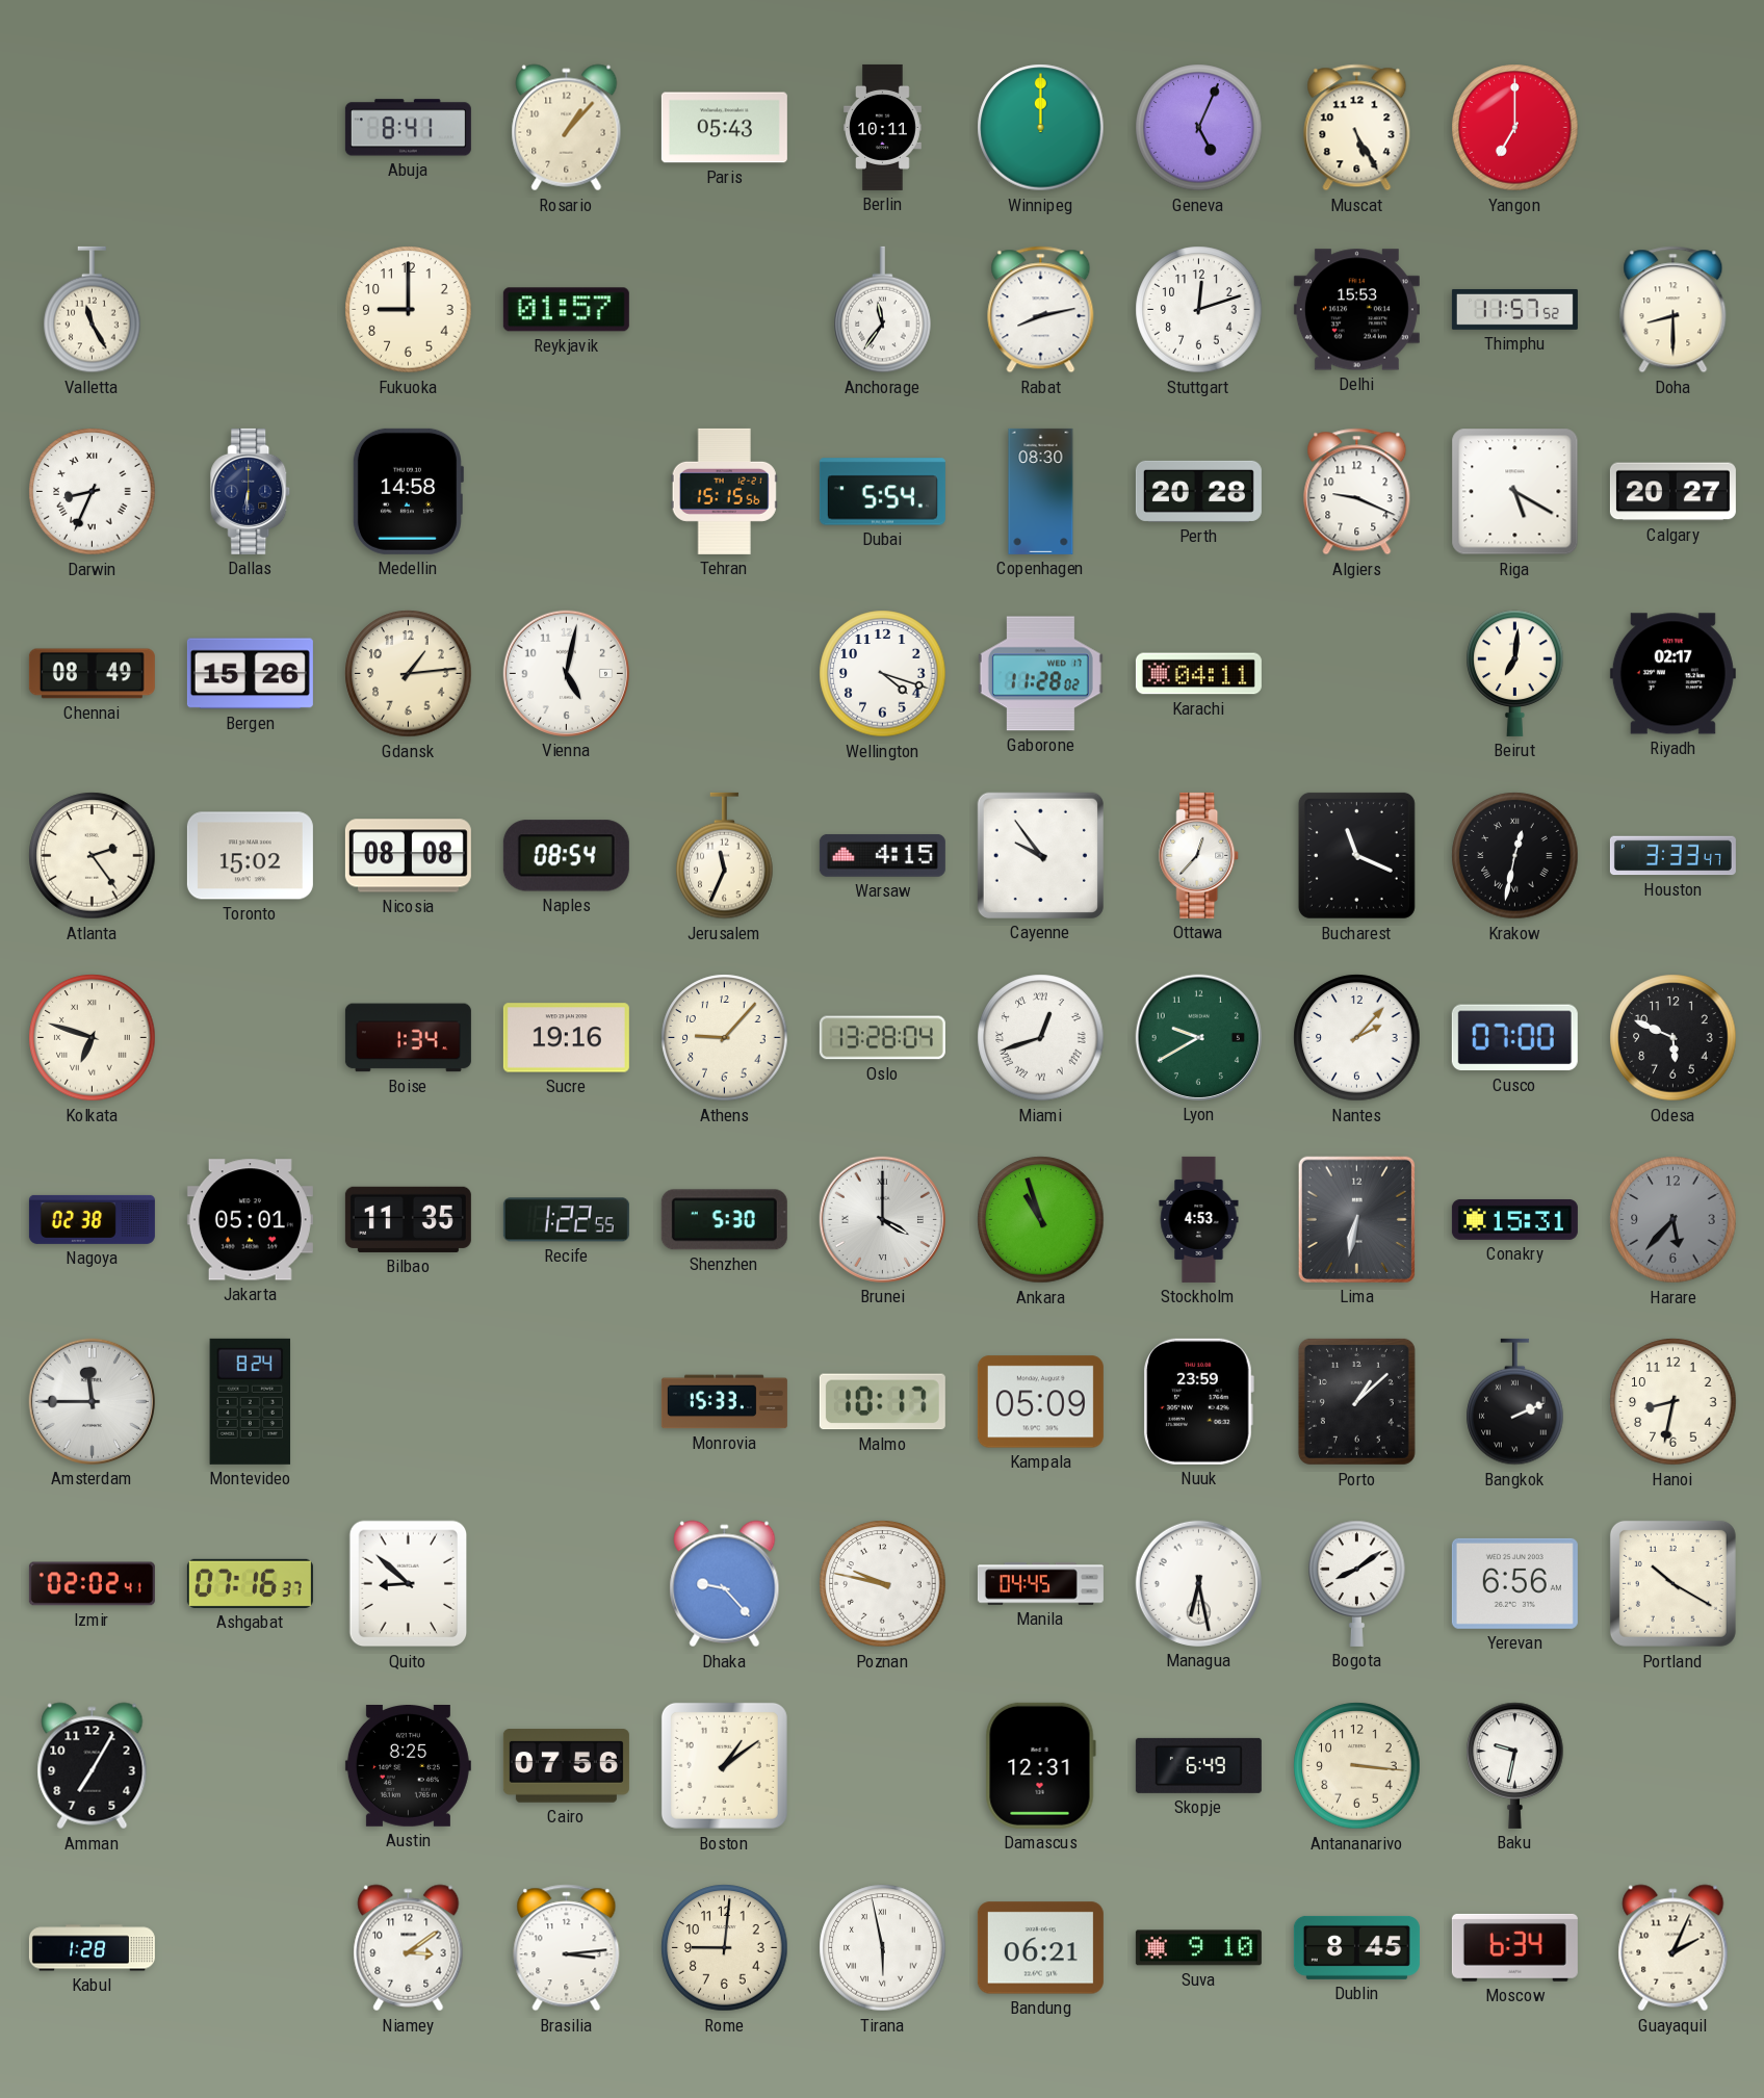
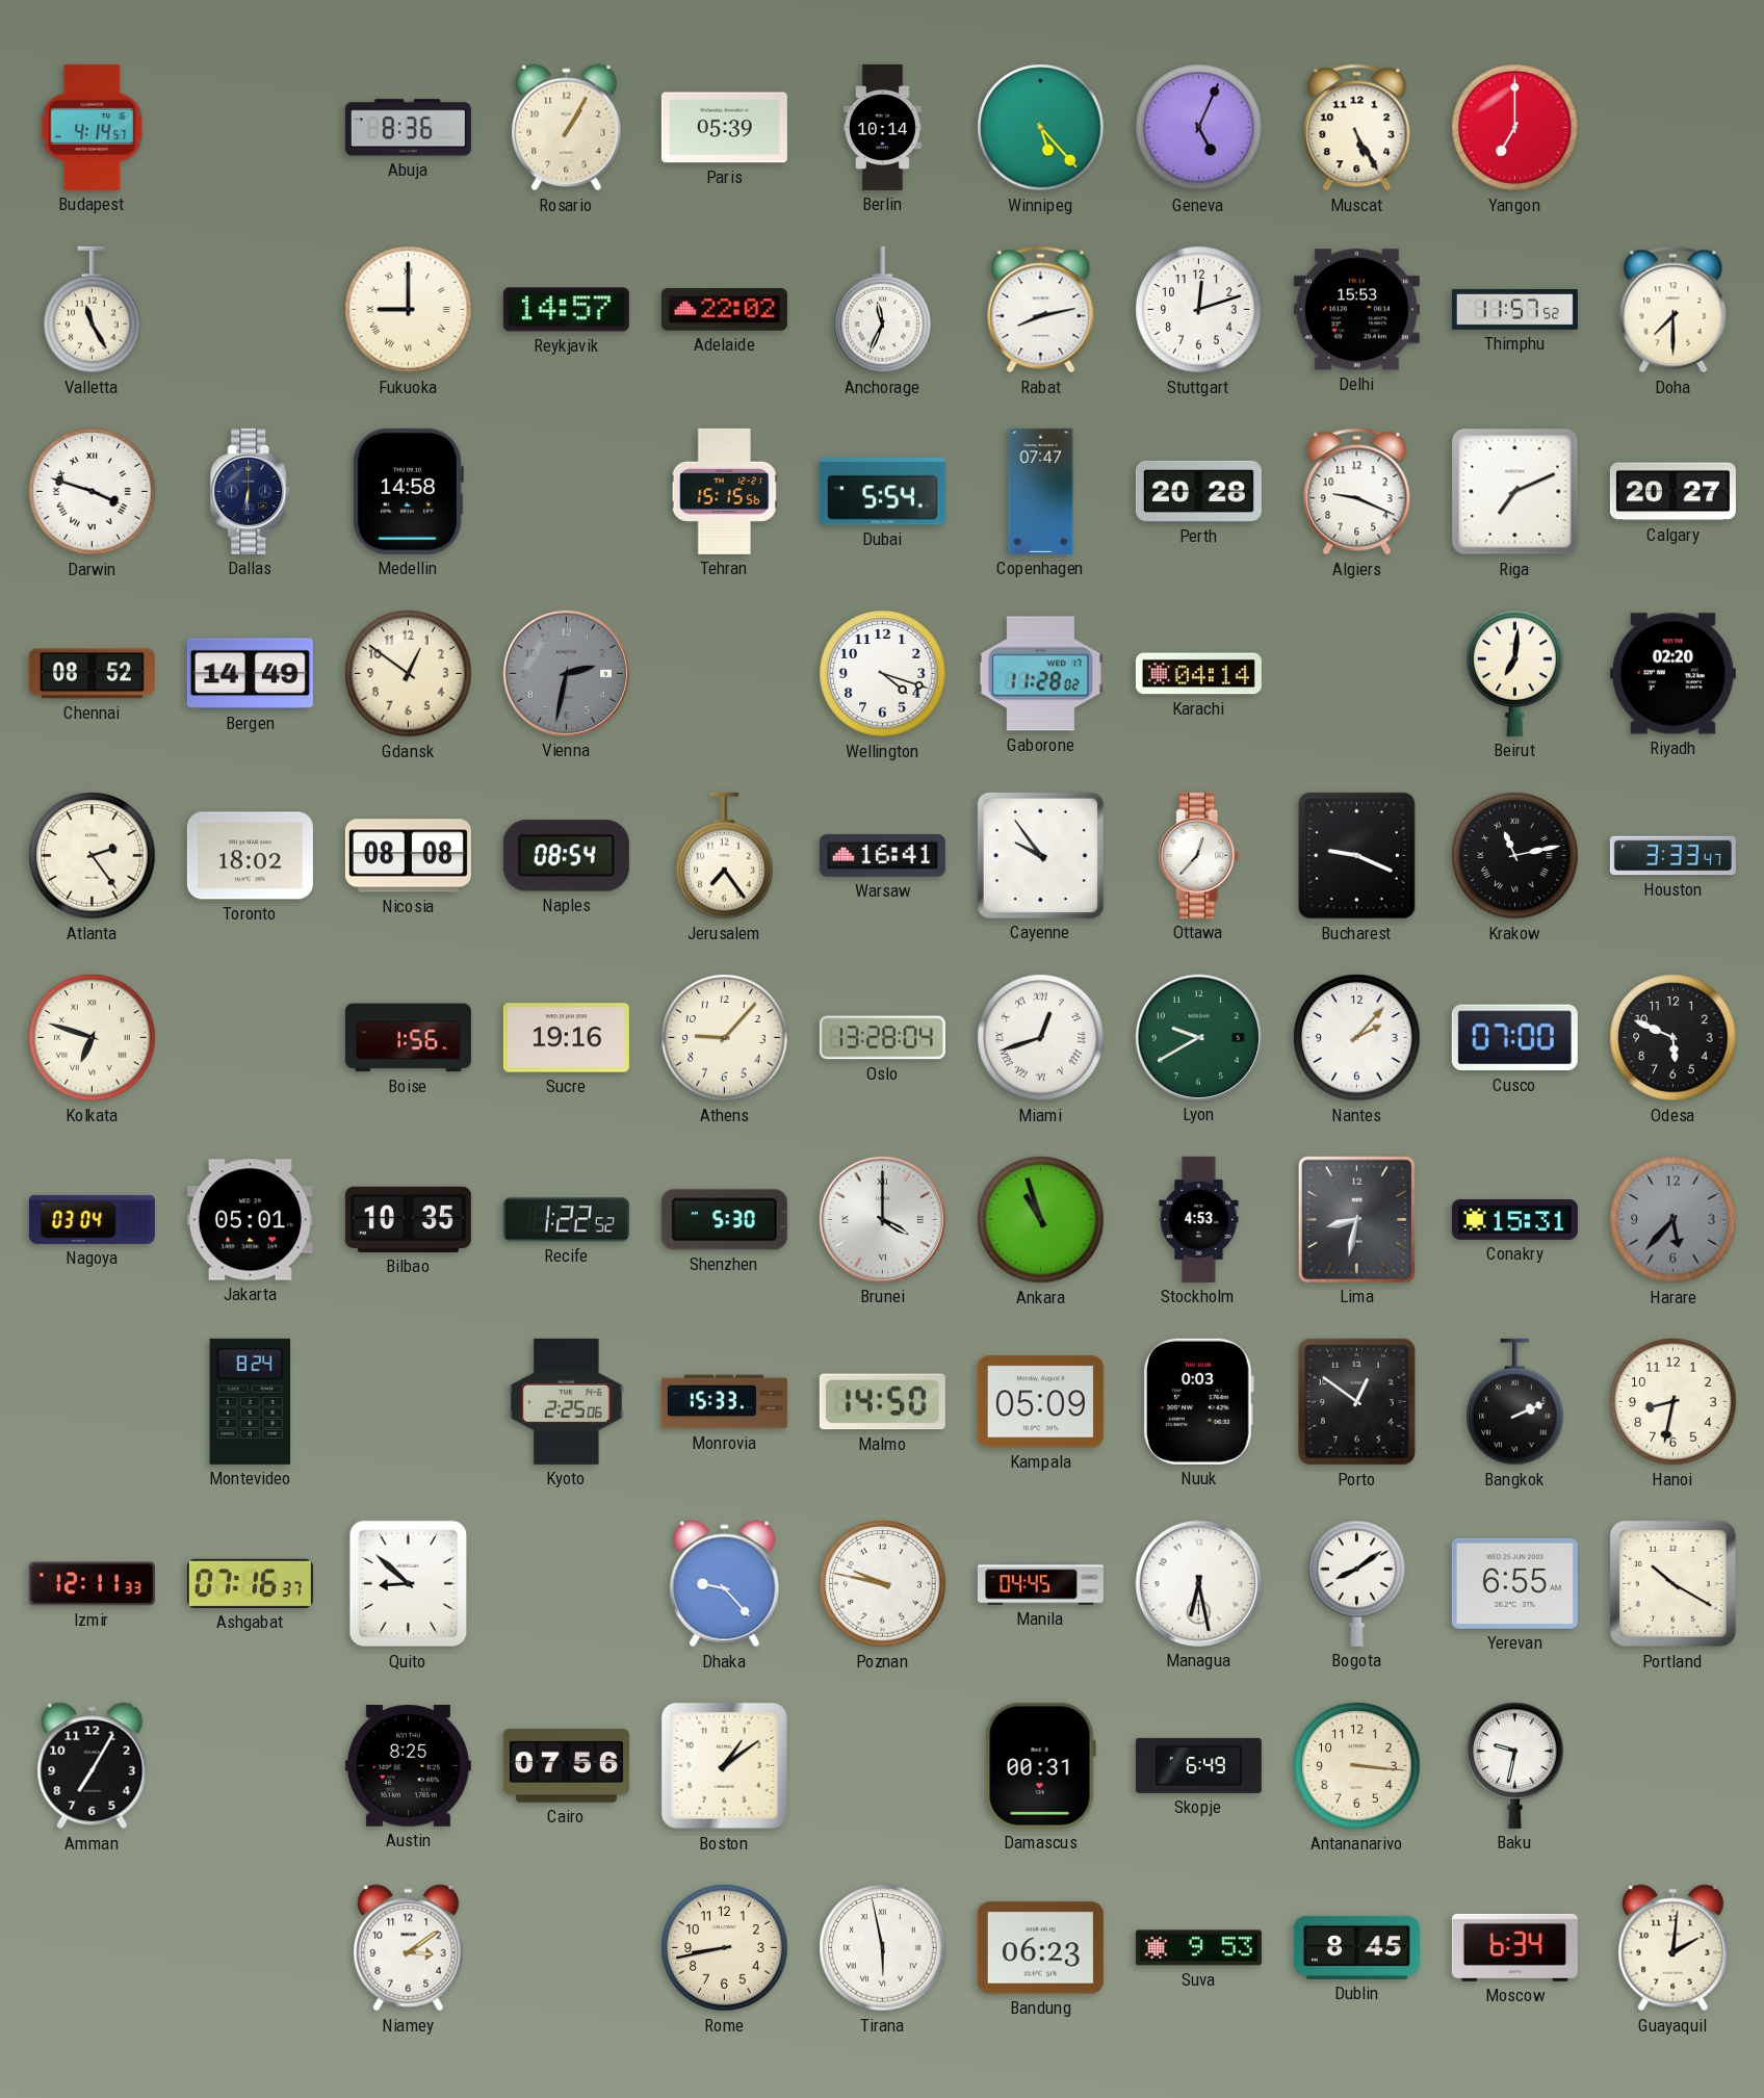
Budapest: none -> 4:14 (93, 127)
Abuja: 8:41 -> 8:36 (408, 128)
Rosario: 1:07 -> 1:05 (567, 128)
Paris: 05:43 -> 05:39 (724, 128)
Berlin: 10:11 -> 10:14 (883, 127)
Winnipeg: 12:00 -> 5:23 (1041, 128)
Fukuoka numerals: Arabic -> Roman (409, 310)
Reykjavik: 01:57 -> 14:57 (566, 310)
Adelaide: none -> 22:02 (724, 310)
Anchorage: 11:36 -> 11:34 (883, 310)
Doha: 8:30 -> 7:30 (1674, 310)
Darwin: 8:34 -> 3:48 (93, 492)
Copenhagen: 08:30 -> 07:47 (1041, 491)
Riga: 5:20 -> 7:11 (1515, 492)
Chennai: 08:49 -> 08:52 (92, 674)
Bergen: 15:26 -> 14:49 (250, 674)
Gdansk: 1:14 -> 12:51 (409, 674)
Vienna: 5:02 -> 2:32 (566, 673)
Vienna dial: white -> grey (566, 673)
Karachi: 04:11 -> 04:14 (1198, 674)
Riyadh: 02:17 -> 02:20 (1672, 674)
Toronto: 15:02 -> 18:02 (250, 856)
Jerusalem: 11:34 -> 7:24 (725, 856)
Warsaw: 4:15 -> 16:41 (882, 856)
Bucharest: 11:19 -> 9:19 (1356, 855)
Krakow: 12:32 -> 11:13 (1515, 856)
Boise: 1:34 -> 1:56 (408, 1038)
Nagoya: 02:38 -> 03:04 (92, 1219)
Bilbao: 11:35 -> 10:35 (408, 1219)
Recife: 1:22:55 -> 1:22:52 (566, 1220)
Lima: 6:32 -> 8:32 (1356, 1219)
Amsterdam: 11:45 -> none (92, 1401)
Kyoto: none -> 2:25 (566, 1401)
Malmo: 10:17 -> 14:50 (882, 1402)
Nuuk: 23:59 -> 0:03 (1198, 1401)
Porto: 1:08 -> 12:51 (1356, 1401)
Izmir: 02:02 -> 12:11 (92, 1584)
Yerevan: 6:56 -> 6:55 (1514, 1583)
Damascus: 12:31 -> 00:31 (1040, 1765)
Kabul: 1:28 -> none (92, 1948)
Brasilia: 3:14 -> none (567, 1948)
Rome: 9:01 -> 8:43 (725, 1948)
Bandung: 06:21 -> 06:23 (1040, 1948)
Suva: 9:10 -> 9:53 (1198, 1948)
Guayaquil: 2:04 -> 2:01 (1674, 1948)
